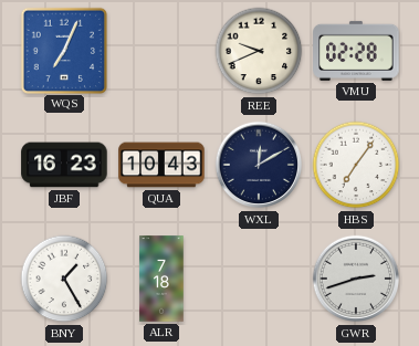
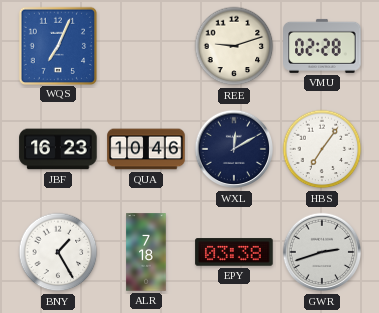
REE: 9:41 -> 9:12 (234, 46)
QUA: 10:43 -> 10:46 (146, 149)
EPY: none -> 03:38 (234, 252)
